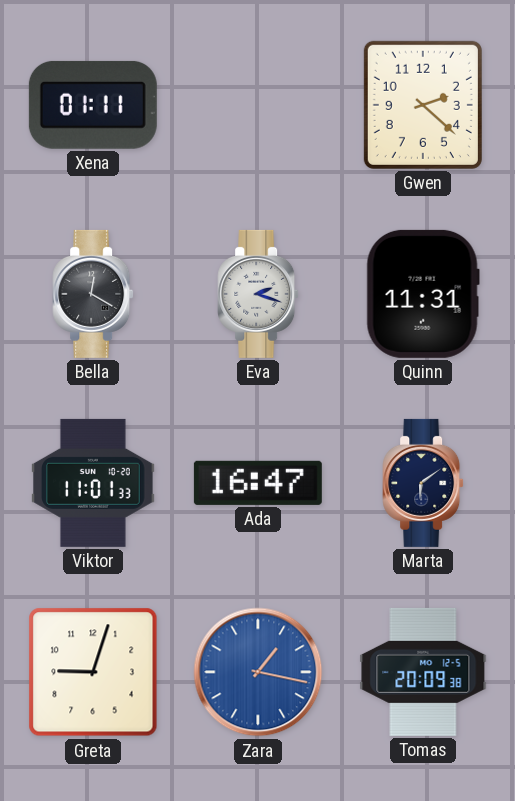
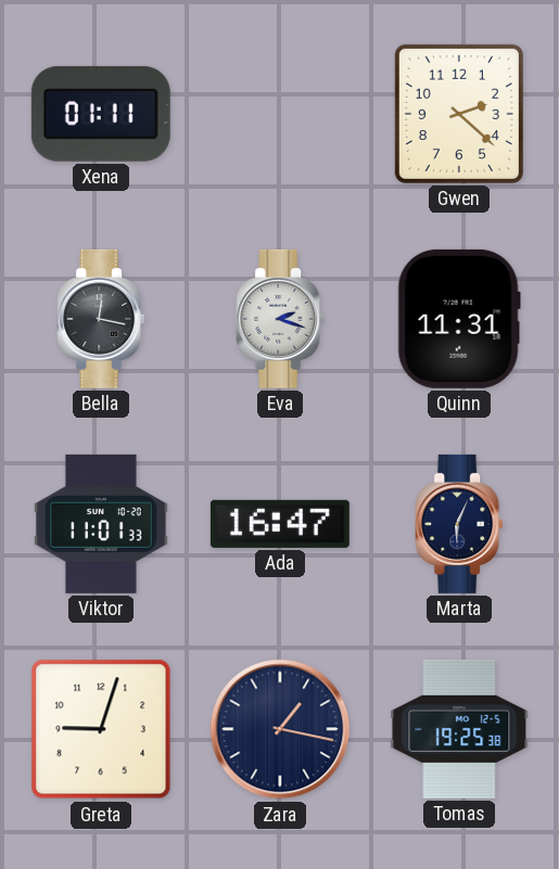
Bella: 12:20 -> 12:17 (101, 319)
Marta: 6:09 -> 6:04 (459, 524)
Zara dial: blue -> navy (280, 729)
Tomas: 20:09 -> 19:25 (459, 729)
